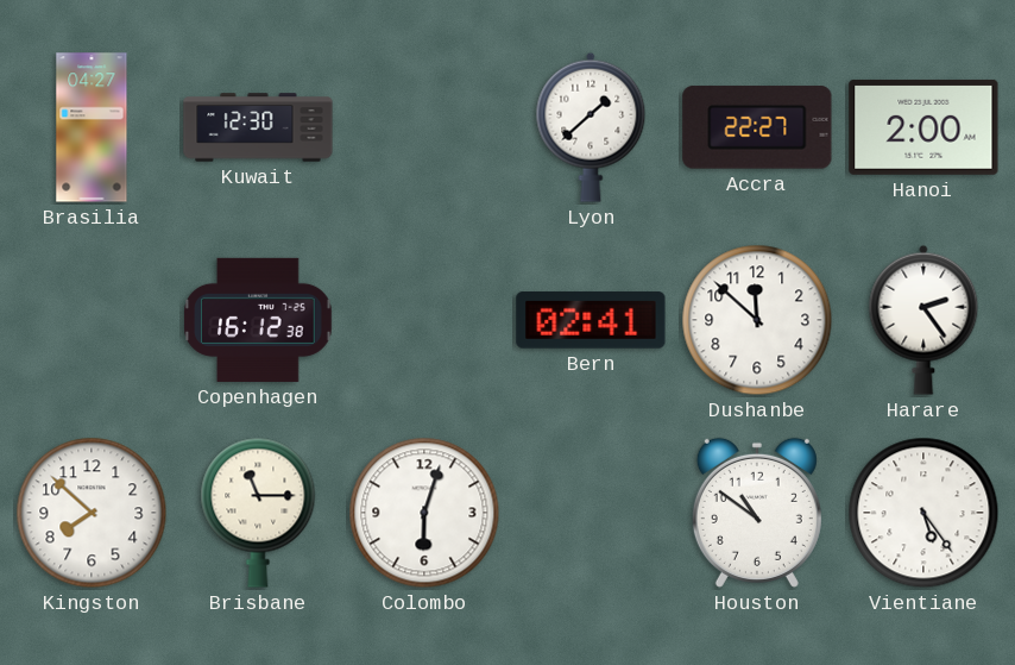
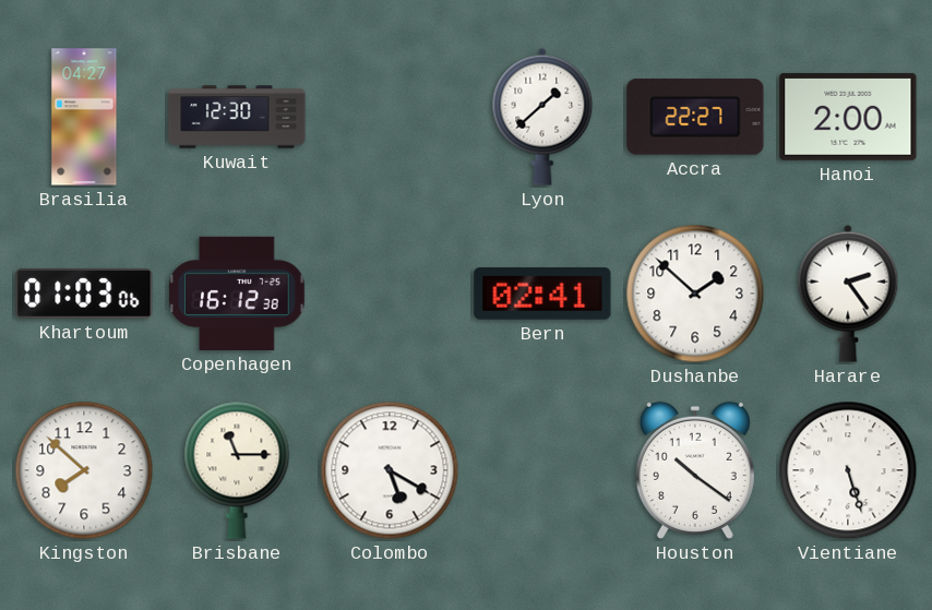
Khartoum: none -> 01:03 (84, 294)
Dushanbe: 11:52 -> 1:52 (695, 294)
Colombo: 6:03 -> 5:20 (390, 470)
Houston: 10:51 -> 10:21 (695, 470)
Vientiane: 5:24 -> 5:27 (848, 470)
